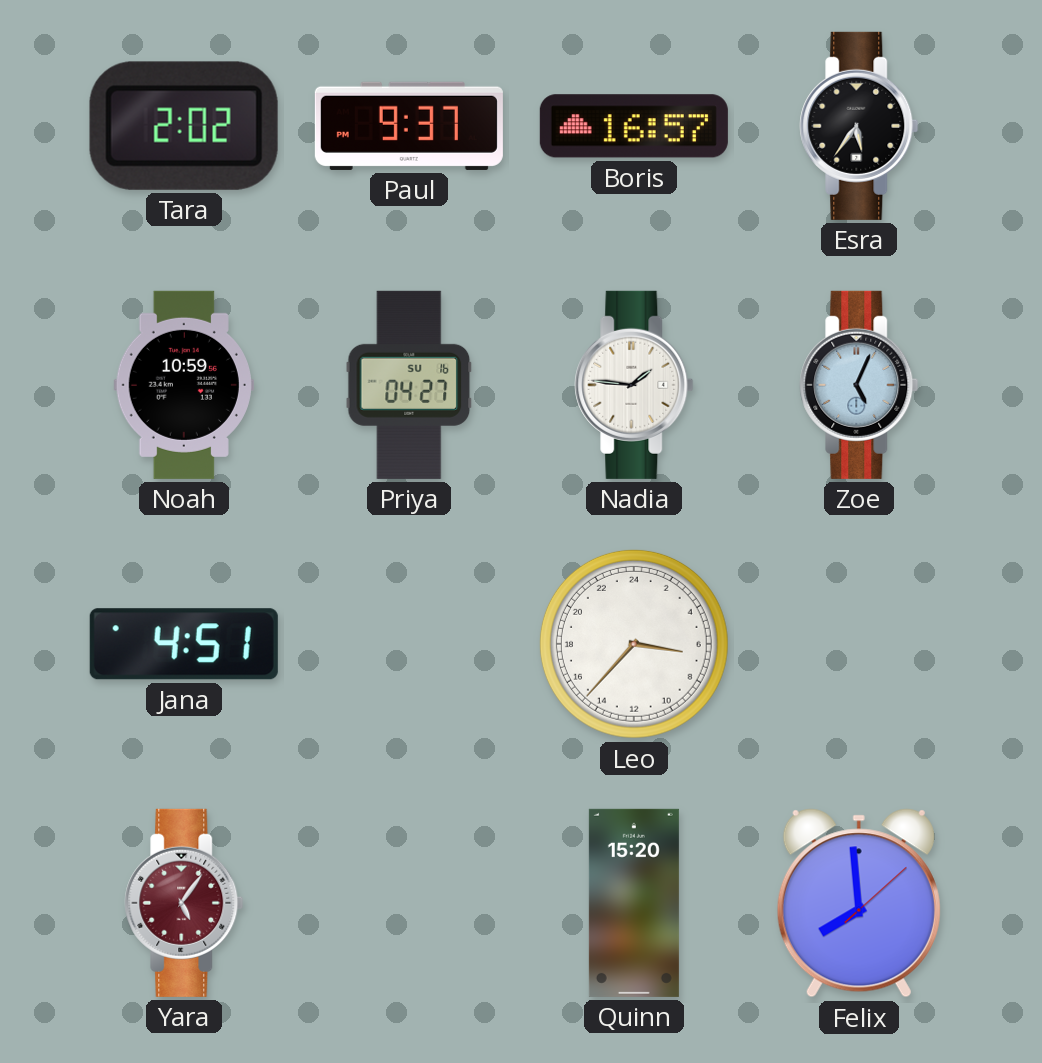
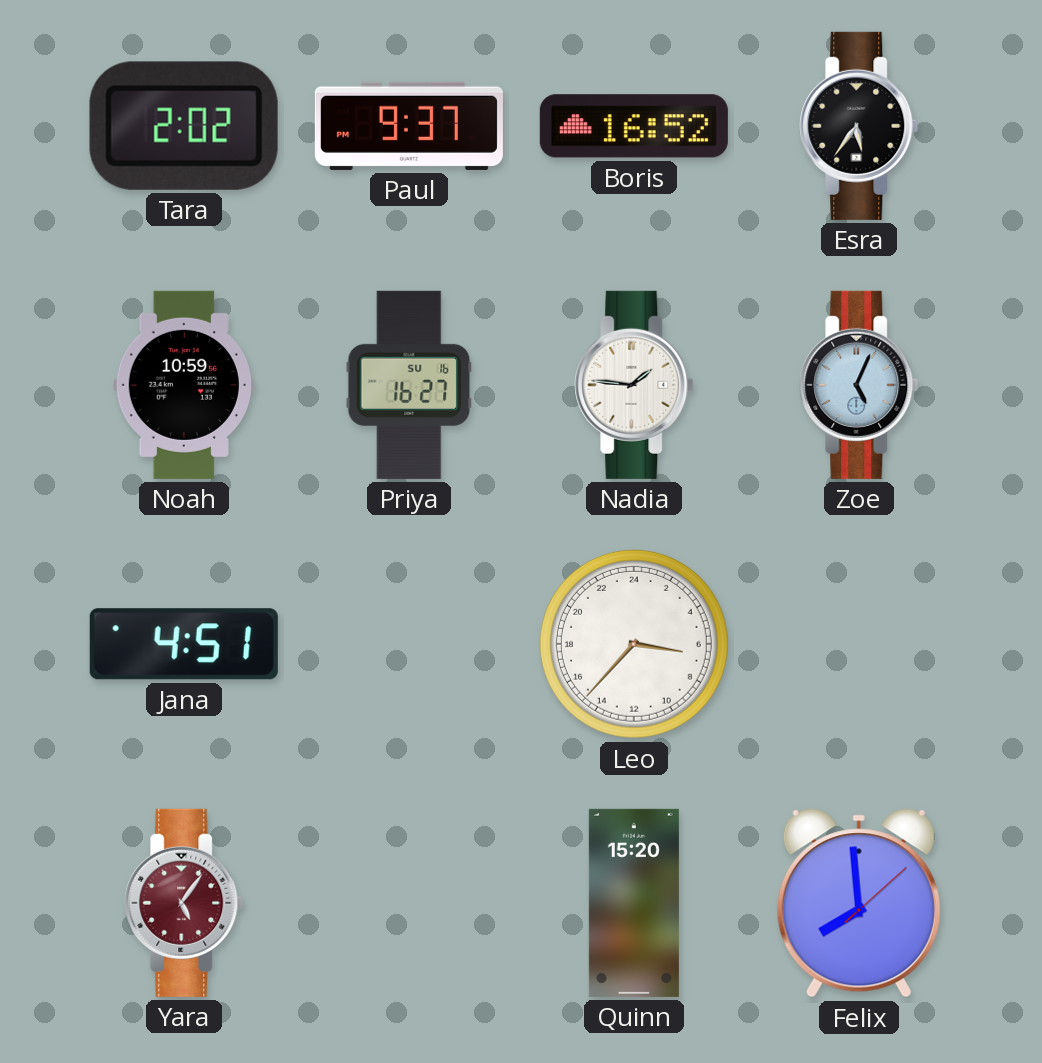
Boris: 16:57 -> 16:52 (634, 126)
Priya: 04:27 -> 16:27 (409, 385)
